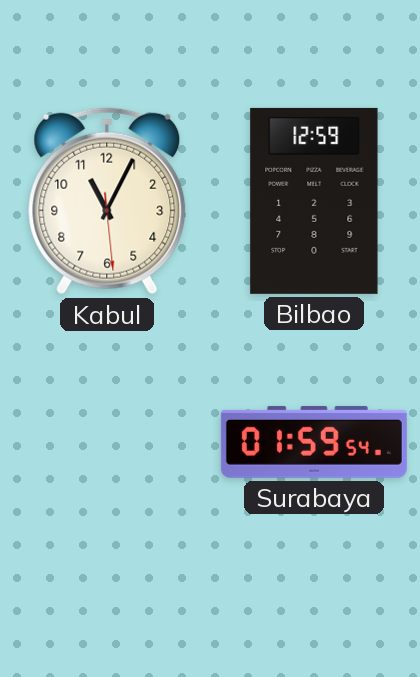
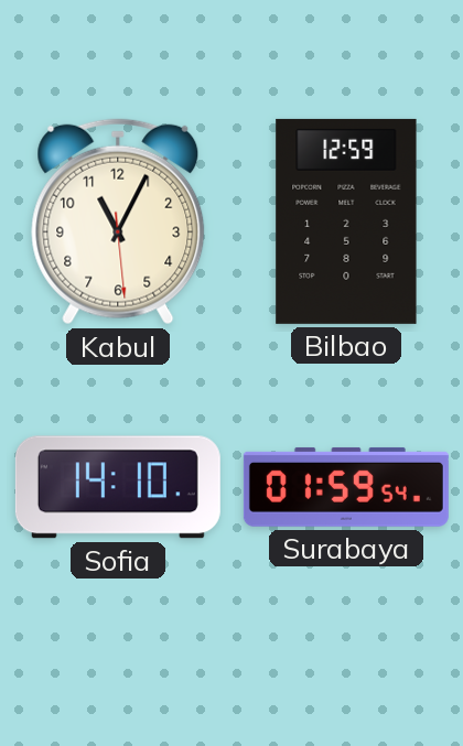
Sofia: none -> 14:10 (118, 487)
